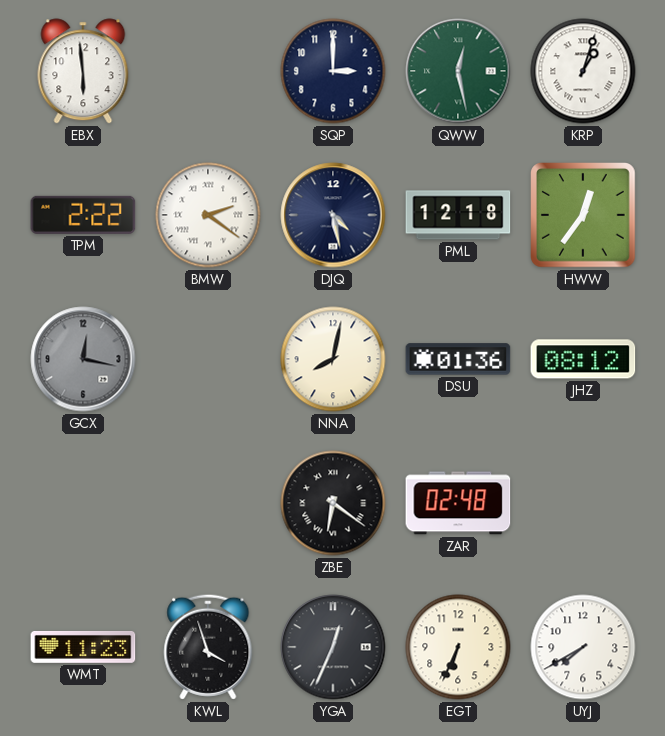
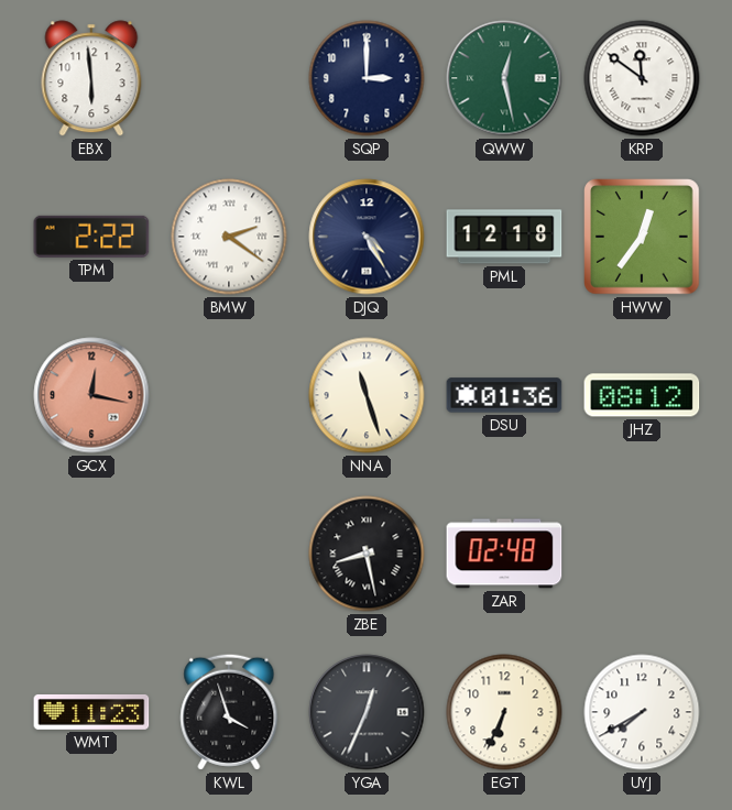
KRP: 1:03 -> 11:51 (642, 78)
DJQ: 4:28 -> 4:25 (367, 237)
GCX dial: grey -> salmon (91, 395)
NNA: 8:02 -> 11:27 (367, 395)
ZBE: 6:21 -> 8:28 (367, 554)
